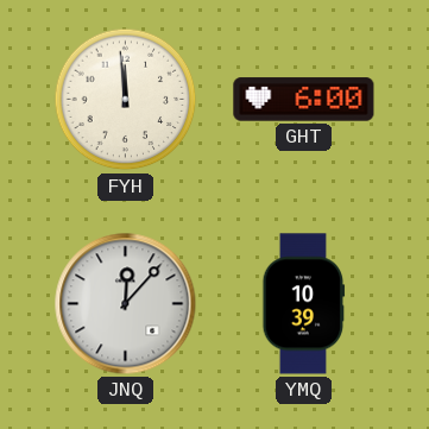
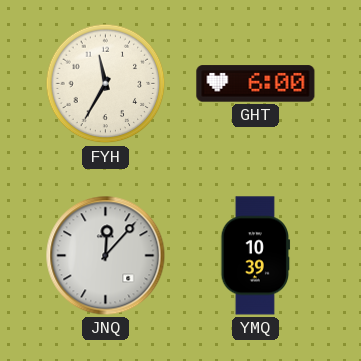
FYH: 11:59 -> 11:35 (106, 84)
